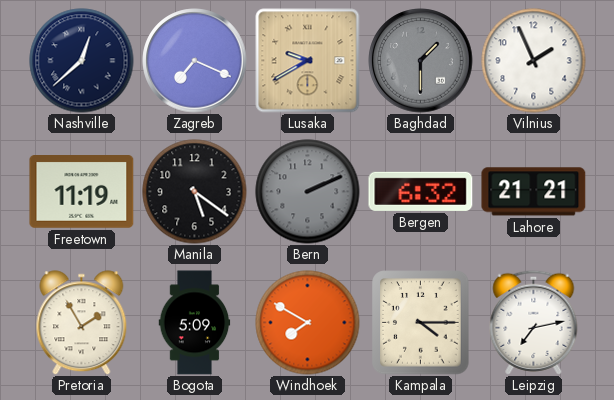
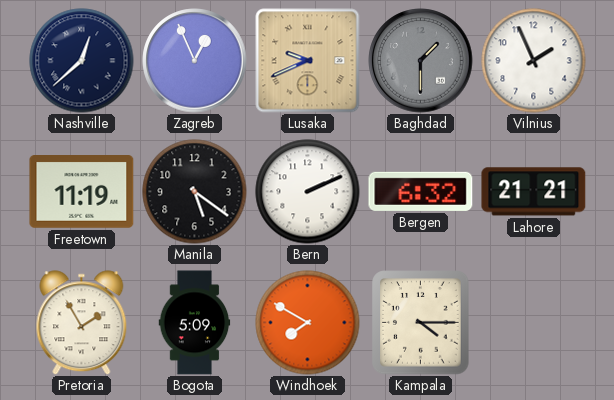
Zagreb: 7:19 -> 12:56 (195, 61)
Lusaka: 9:40 -> 9:41 (308, 61)
Bern dial: grey -> white (308, 192)
Leipzig: 7:13 -> none (534, 322)
